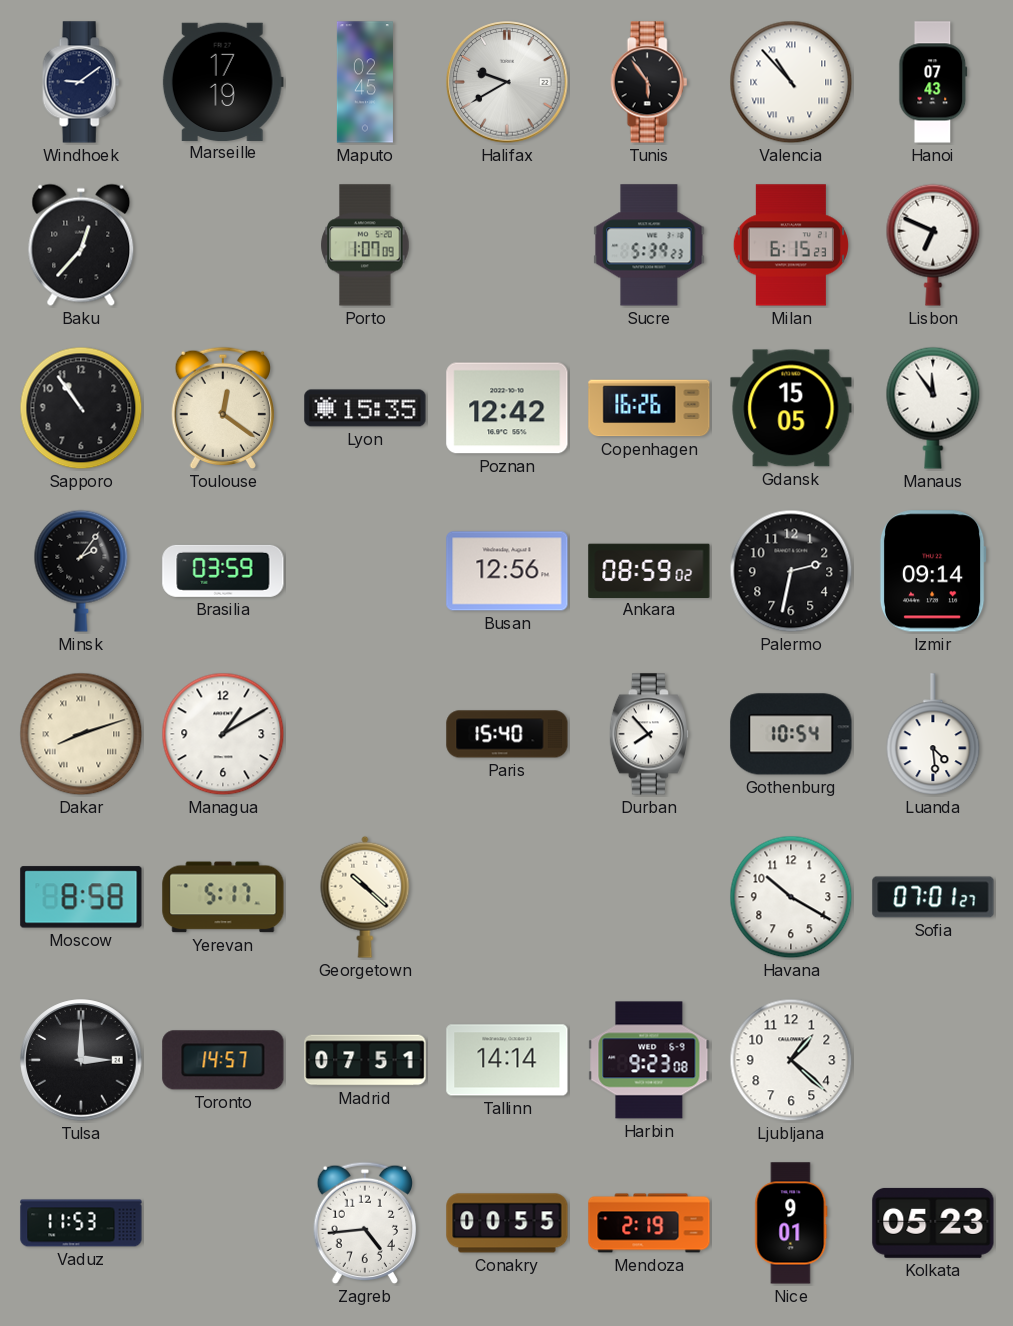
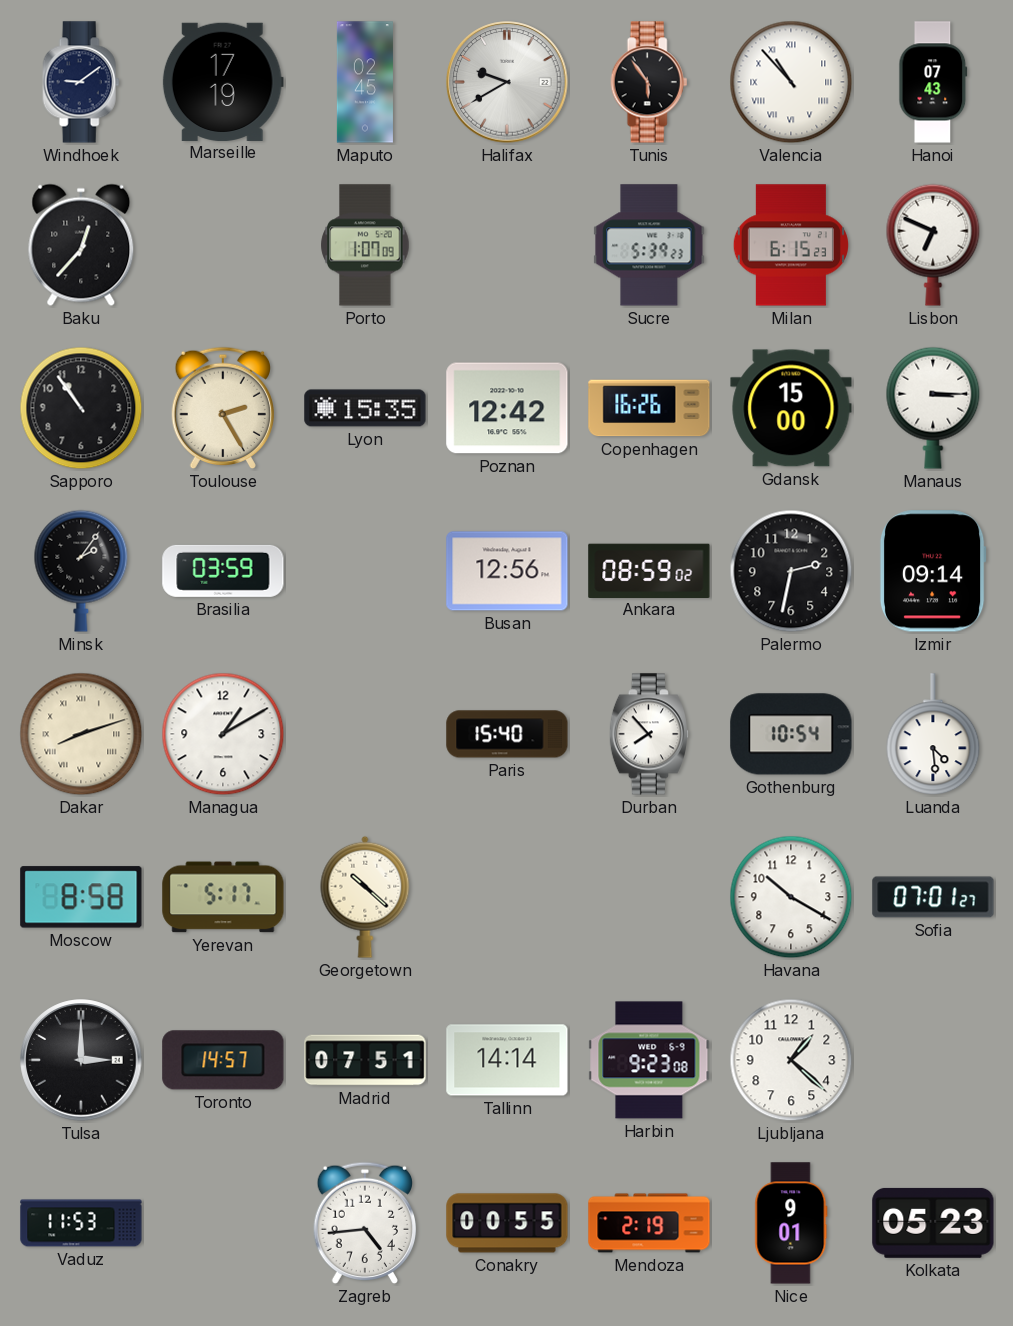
Toulouse: 12:21 -> 2:25 (222, 408)
Gdansk: 15:05 -> 15:00 (791, 408)
Manaus: 11:54 -> 3:15 (933, 408)
